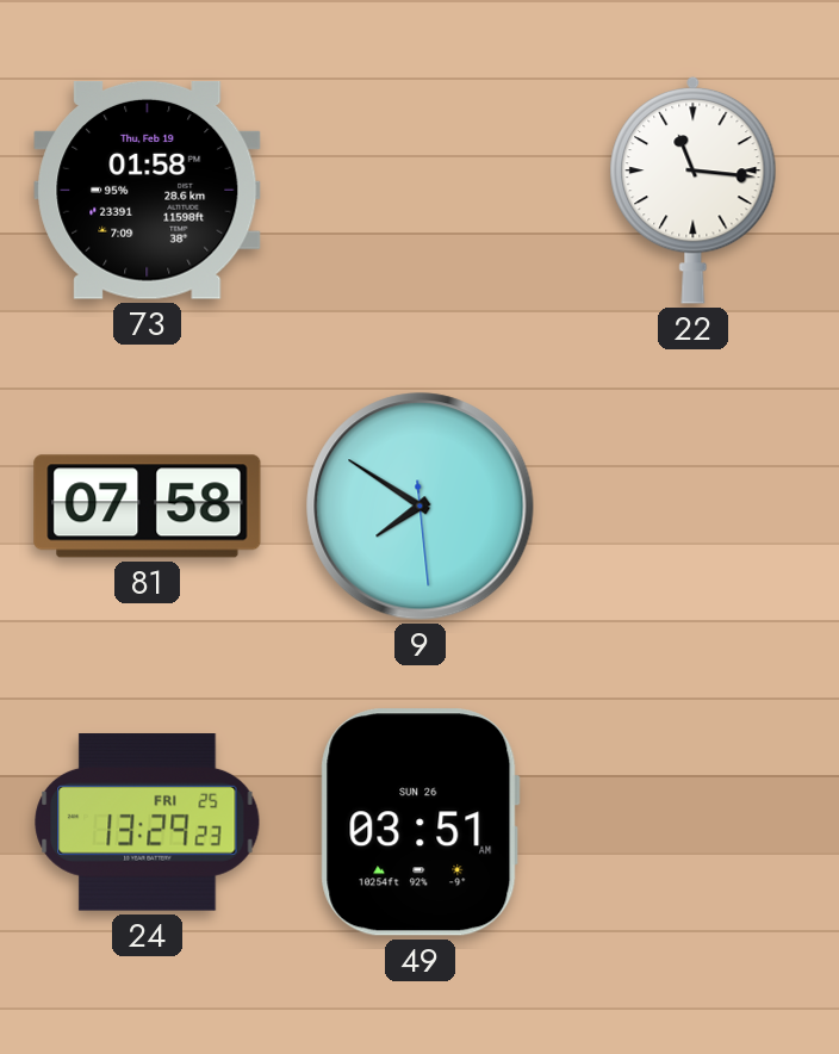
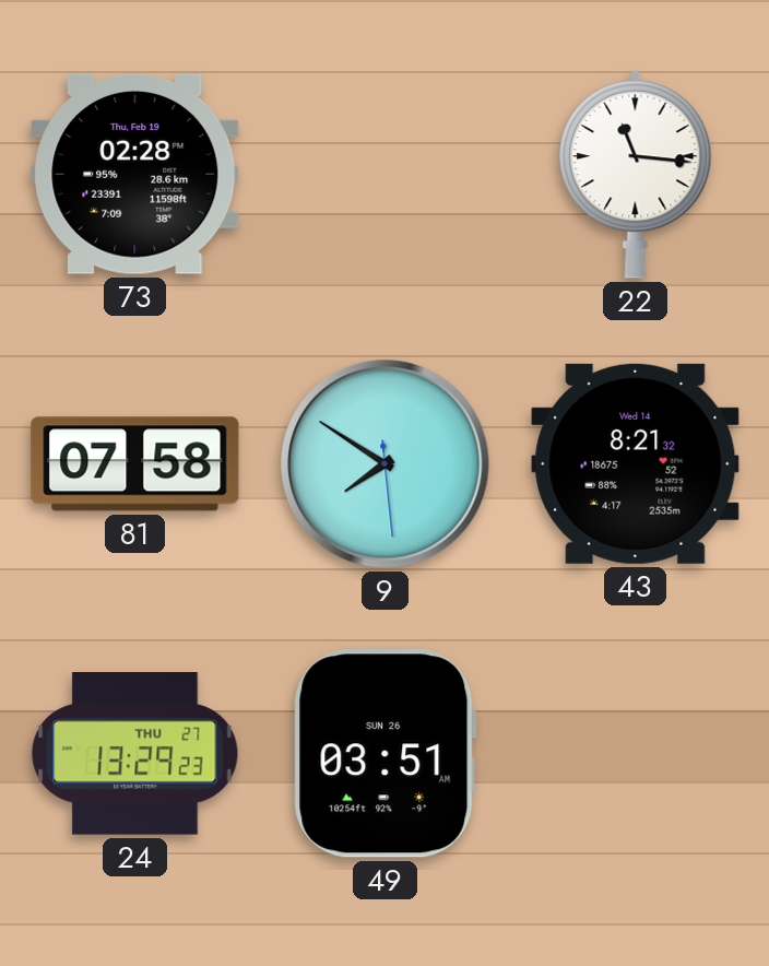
73: 01:58 -> 02:28 (135, 174)
43: none -> 8:21 (636, 463)
24 date: FRI 25 -> THU 27 (135, 754)
